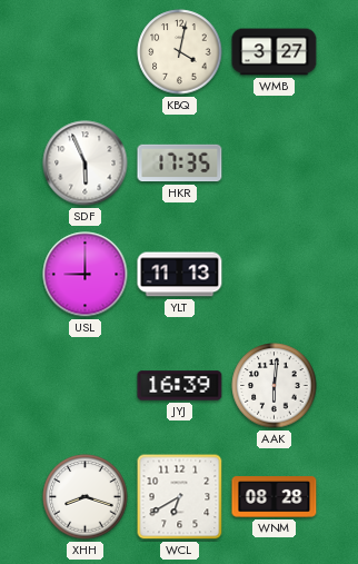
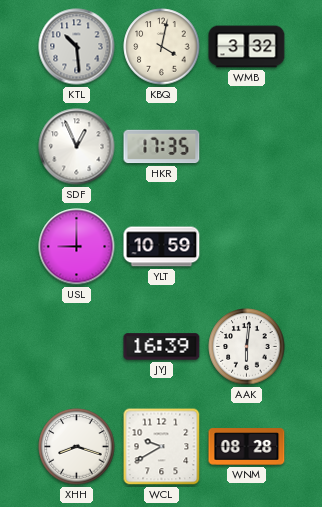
KTL: none -> 10:29 (77, 47)
WMB: 3:27 -> 3:32 (247, 47)
SDF: 5:56 -> 12:56 (77, 147)
YLT: 11:13 -> 10:59 (162, 247)
WCL: 6:40 -> 9:40 (162, 447)
